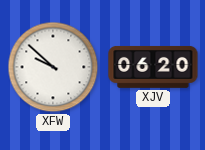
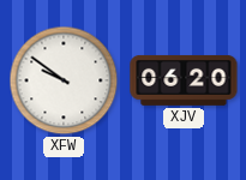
XFW: 9:52 -> 9:51 (64, 80)
